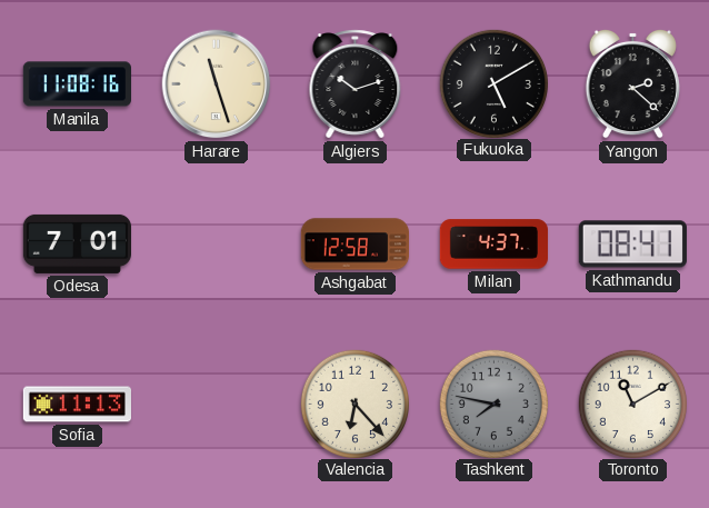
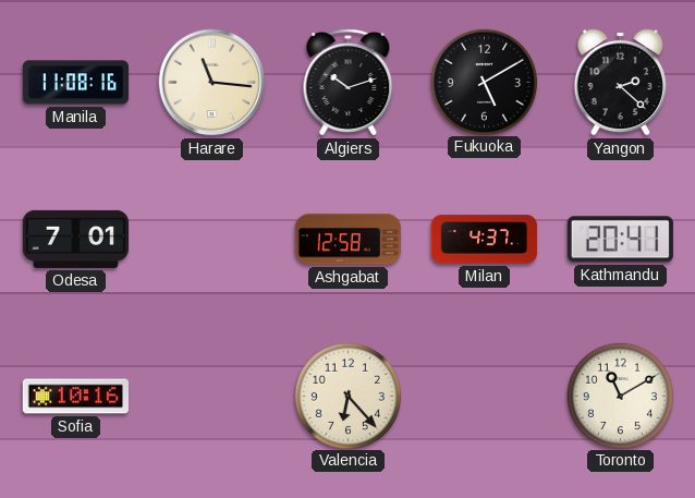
Harare: 11:27 -> 11:16 (212, 83)
Kathmandu: 08:41 -> 20:41 (620, 240)
Sofia: 11:13 -> 10:16 (75, 397)
Tashkent: 7:47 -> none (493, 404)
